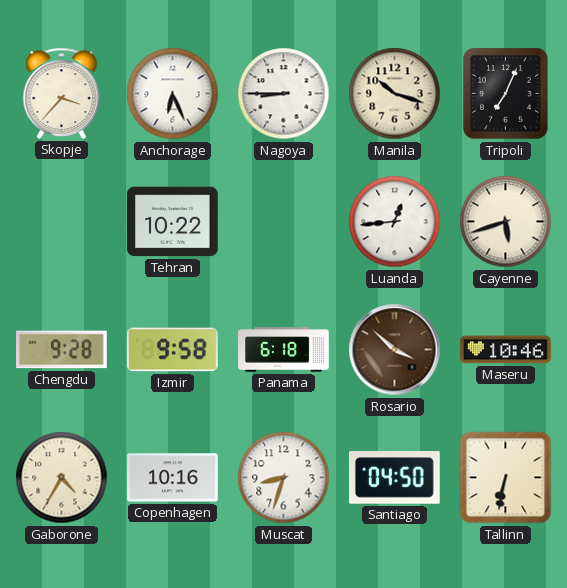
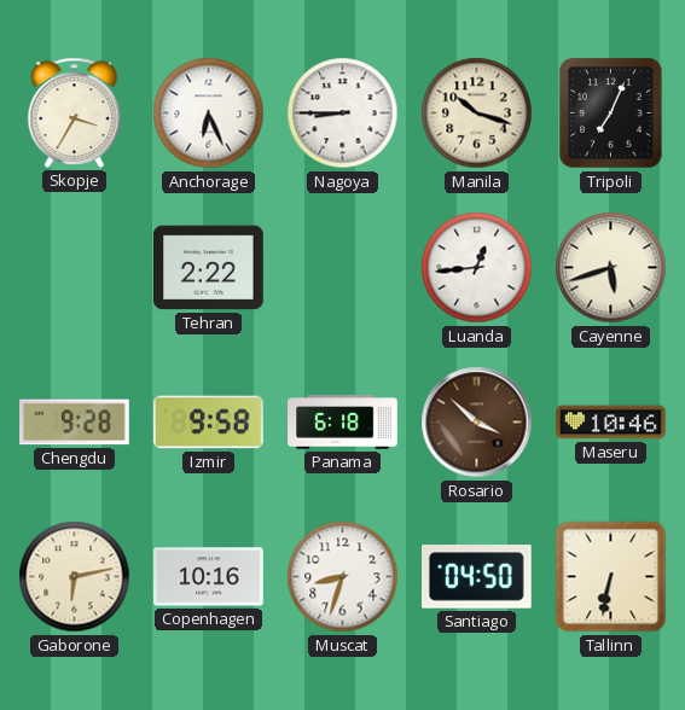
Skopje: 3:37 -> 3:35 (75, 112)
Tehran: 10:22 -> 2:22 (209, 268)
Gaborone: 4:35 -> 6:13 (75, 577)
